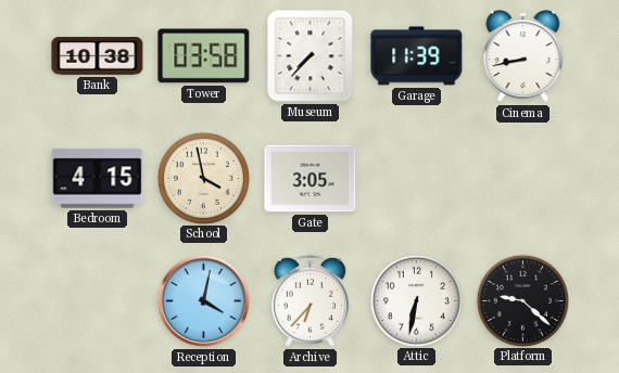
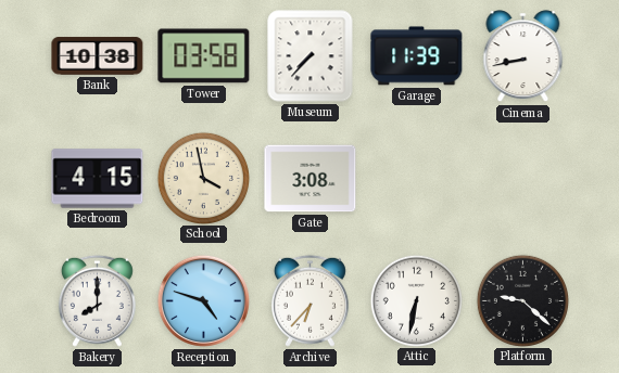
Gate: 3:05 -> 3:08 (311, 179)
Bakery: none -> 8:00 (97, 300)
Reception: 4:02 -> 4:48 (203, 300)
